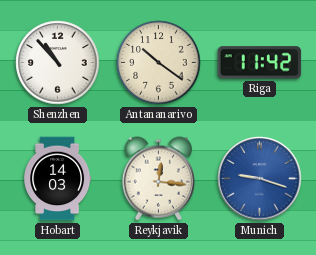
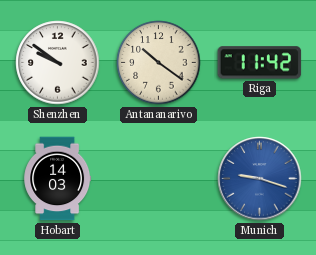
Shenzhen: 10:53 -> 9:51 (58, 63)
Reykjavik: 12:16 -> none (158, 179)
